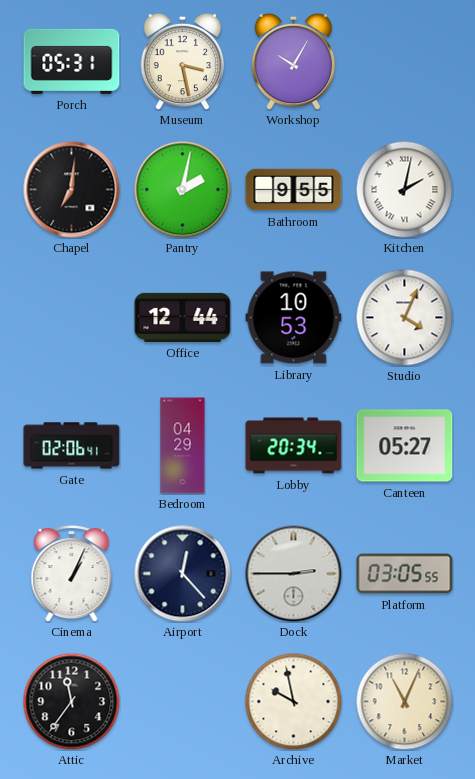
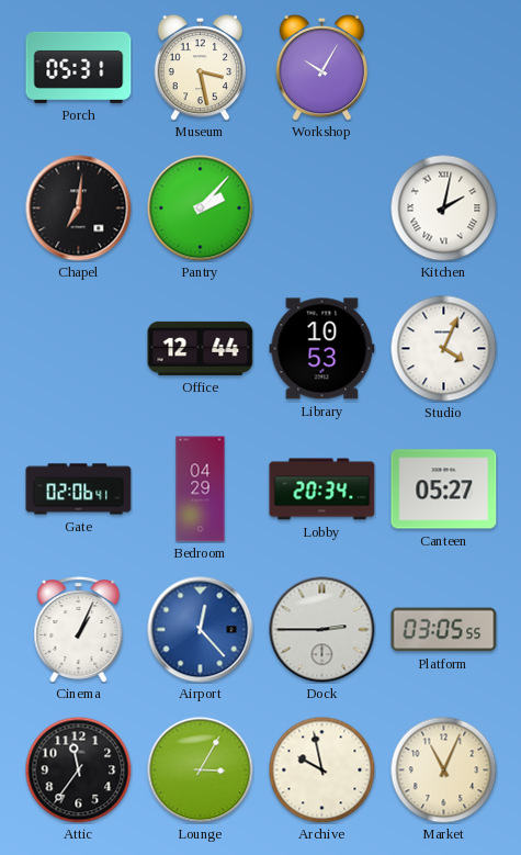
Pantry: 2:02 -> 2:07 (201, 209)
Bathroom: 9:55 -> none (294, 190)
Airport dial: navy -> blue (201, 630)
Lounge: none -> 3:05 (201, 770)
